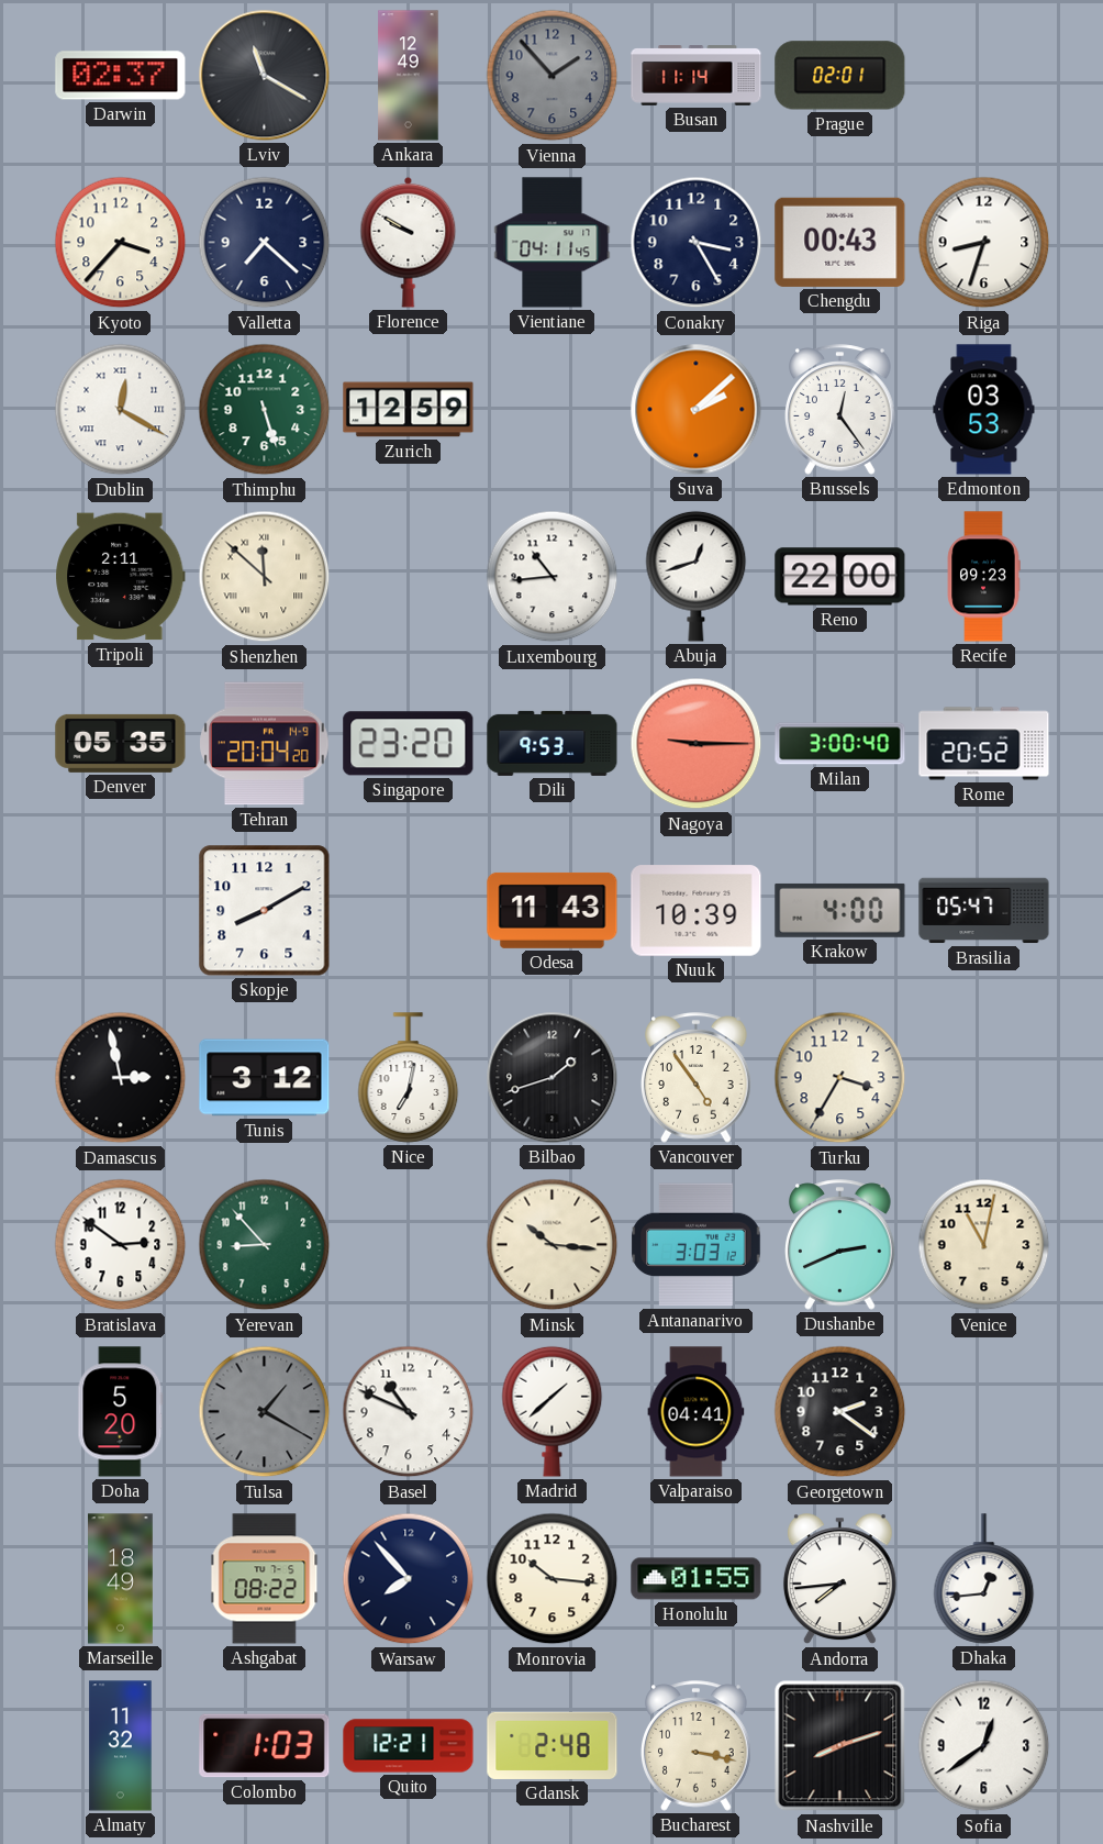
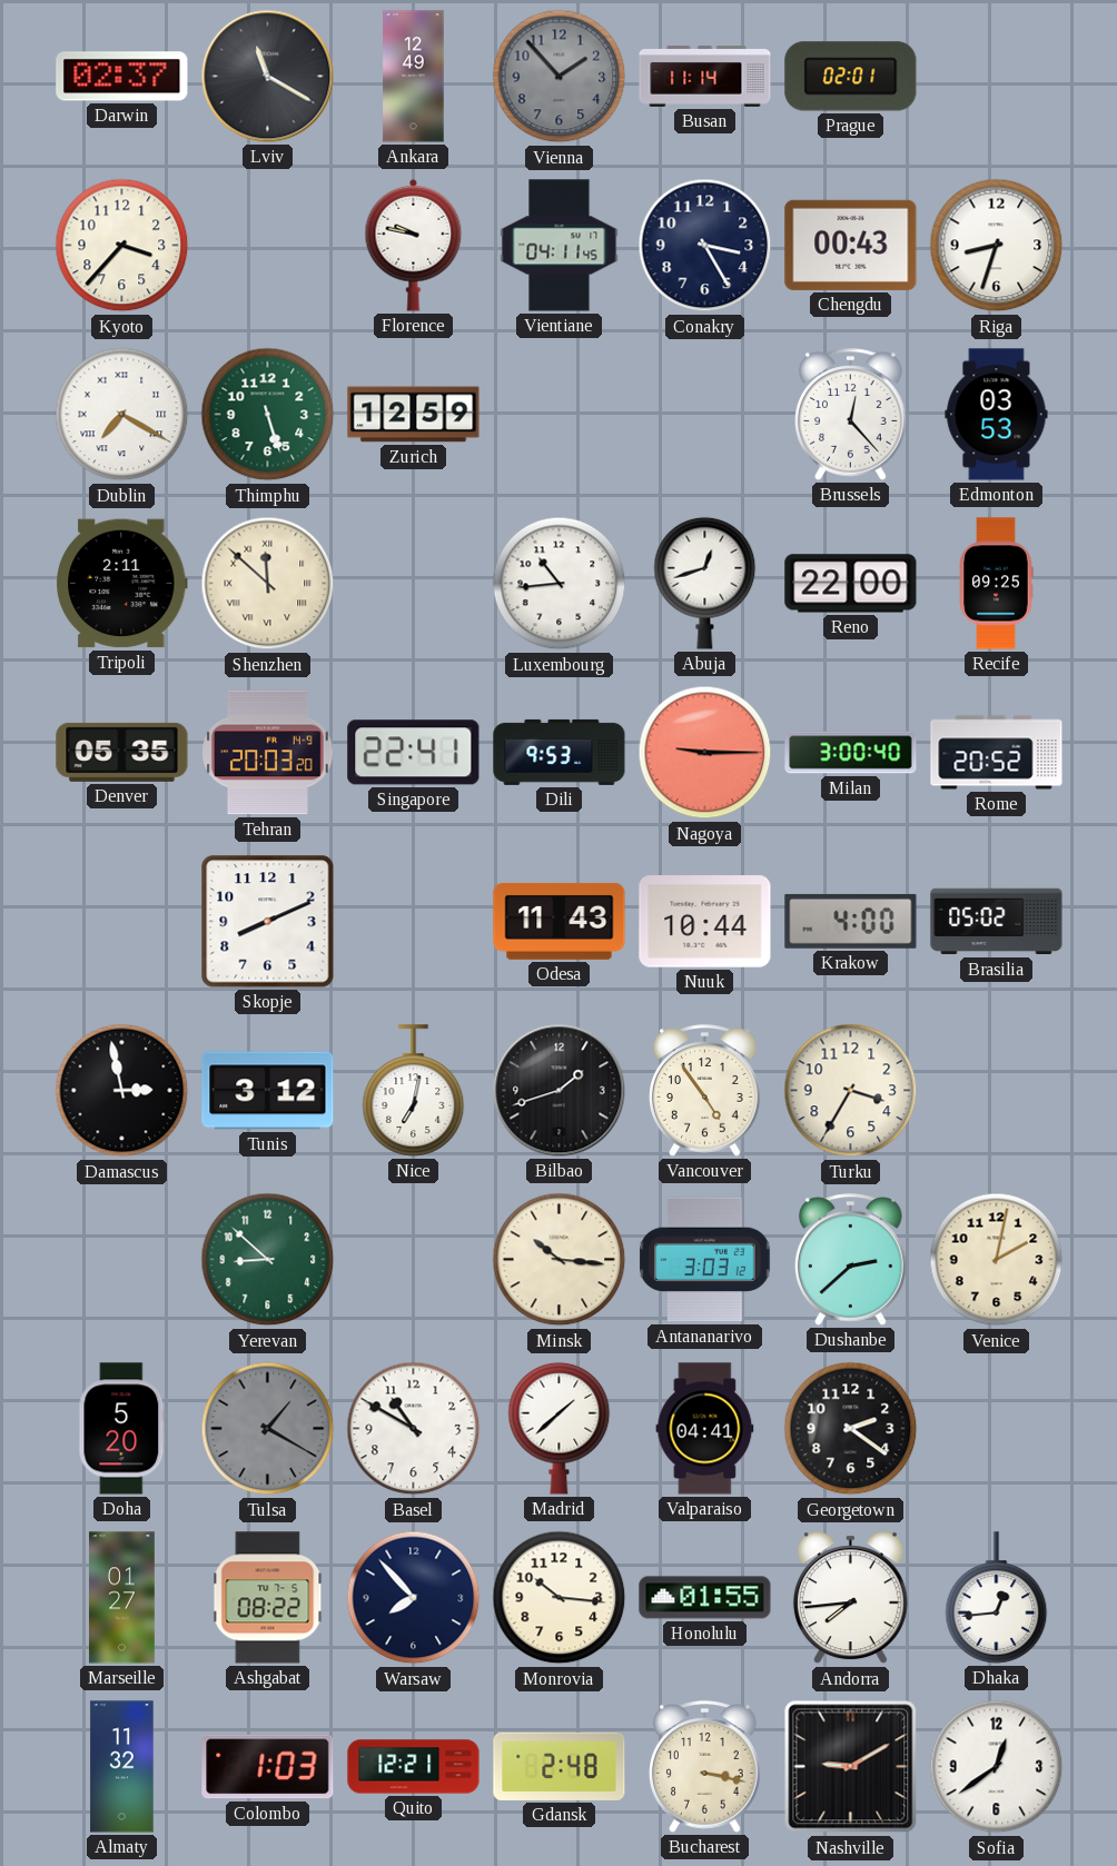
Valletta: 7:22 -> none (265, 243)
Florence: 9:50 -> 9:47 (414, 245)
Dublin: 12:20 -> 7:20 (122, 415)
Suva: 2:08 -> none (697, 410)
Brussels: 12:24 -> 12:23 (851, 415)
Recife: 09:23 -> 09:25 (996, 584)
Tehran: 20:04 -> 20:03 (268, 753)
Singapore: 23:20 -> 22:41 (414, 753)
Skopje: 8:10 -> 8:11 (268, 922)
Nuuk: 10:39 -> 10:44 (705, 922)
Brasilia: 05:47 -> 05:02 (997, 922)
Bratislava: 2:51 -> none (121, 1245)
Yerevan: 8:53 -> 8:52 (268, 1260)
Dushanbe: 2:41 -> 2:38 (851, 1260)
Venice: 11:02 -> 2:02 (997, 1260)
Basel: 10:49 -> 10:50 (414, 1429)
Marseille: 18:49 -> 01:27 (122, 1598)
Nashville: 8:12 -> 9:10 (851, 1767)
